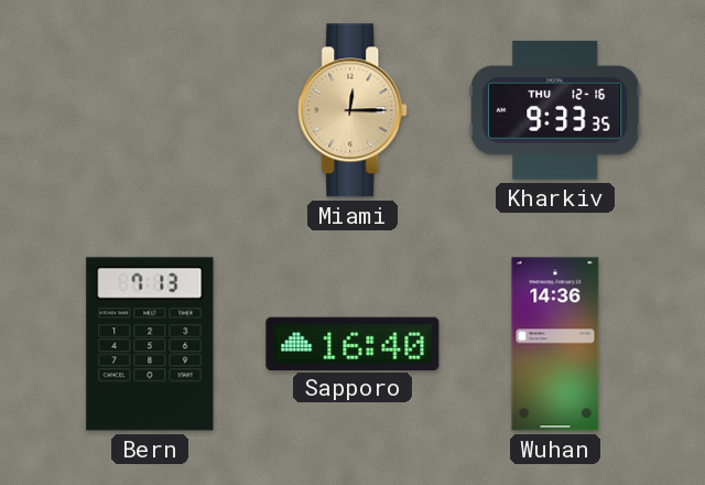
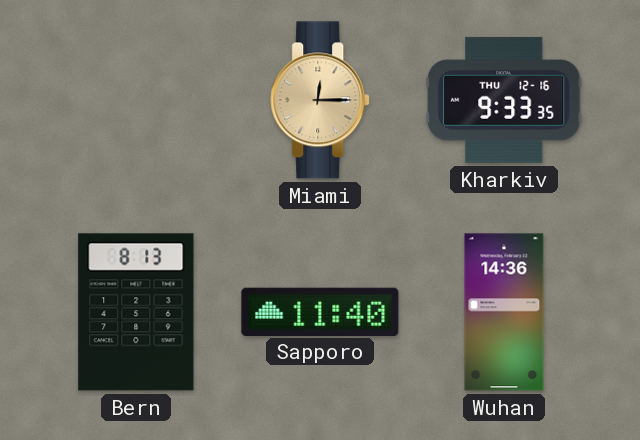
Bern: 7:13 -> 8:13 (136, 312)
Sapporo: 16:40 -> 11:40 (320, 311)
